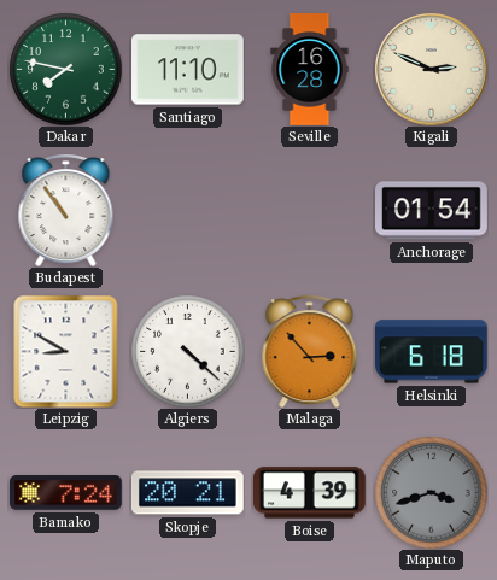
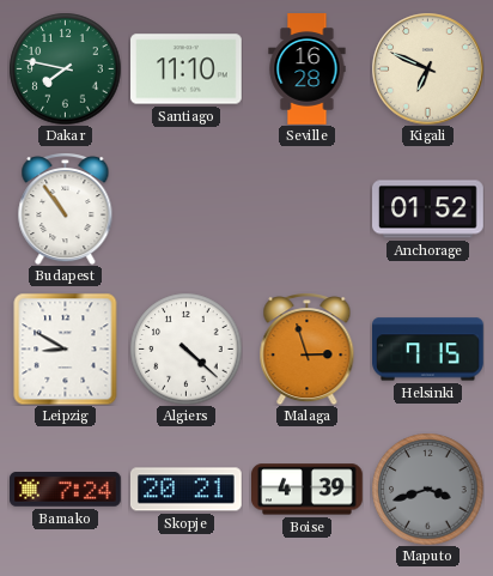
Kigali: 2:49 -> 6:49 (427, 68)
Anchorage: 01:54 -> 01:52 (428, 210)
Malaga: 2:53 -> 2:57 (308, 350)
Helsinki: 6:18 -> 7:15 (428, 350)
